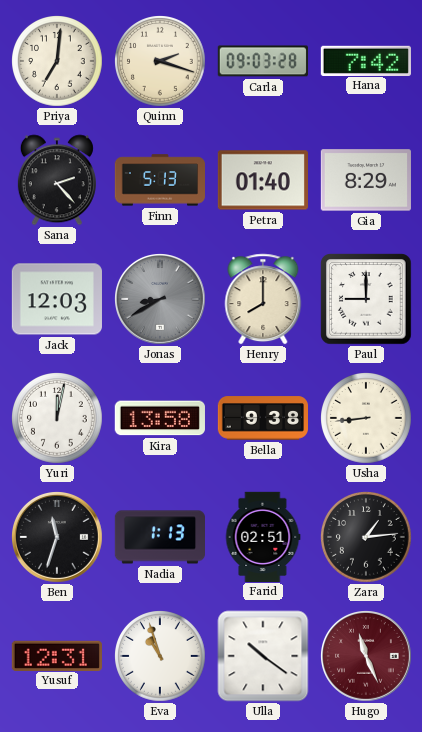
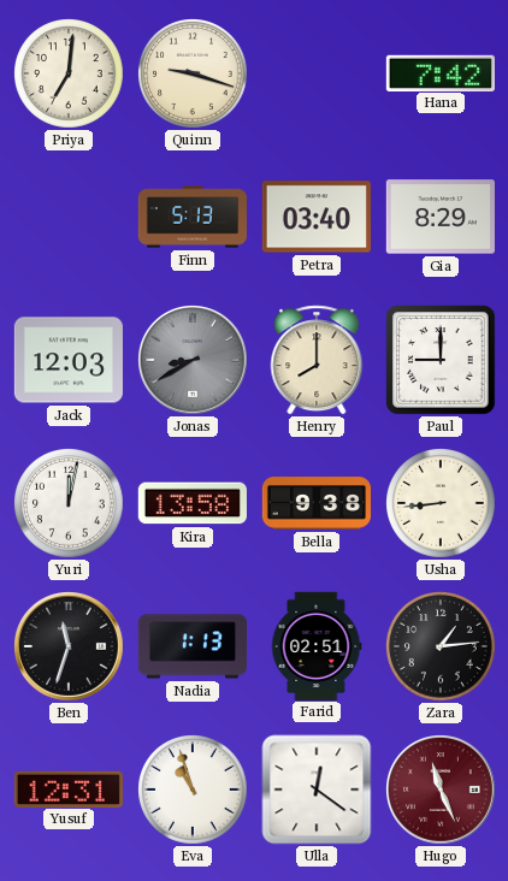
Quinn: 2:18 -> 9:18 (194, 75)
Carla: 09:03 -> none (263, 61)
Sana: 2:23 -> none (57, 180)
Petra: 01:40 -> 03:40 (317, 217)
Ulla: 10:21 -> 12:21 (317, 790)
